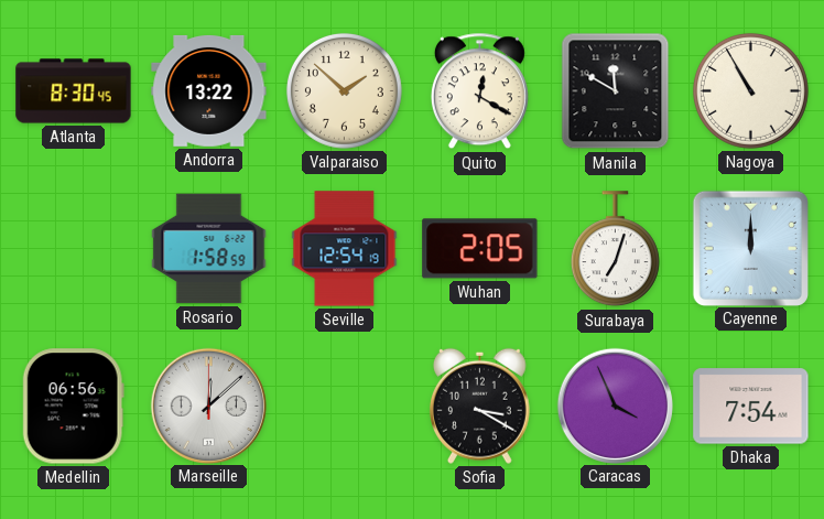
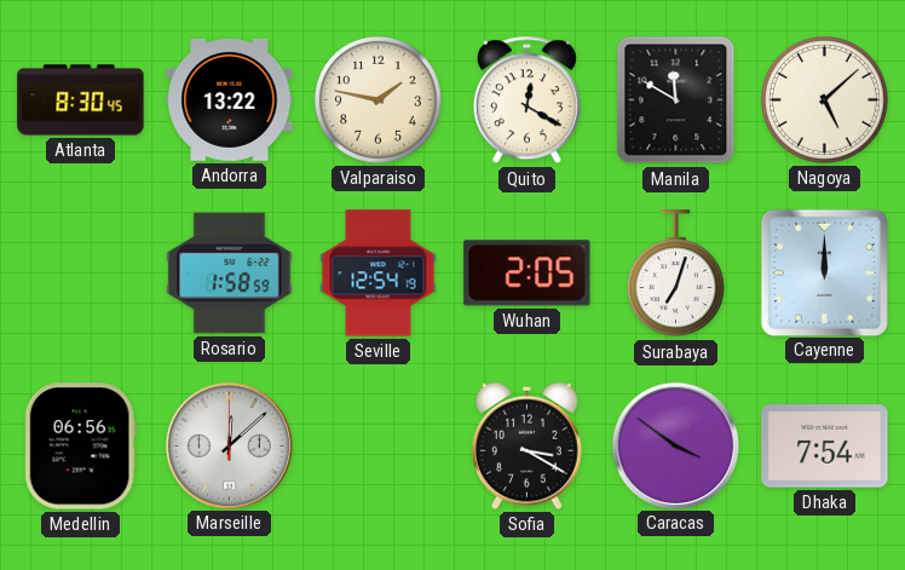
Valparaiso: 1:52 -> 1:47 (377, 99)
Nagoya: 10:55 -> 5:08 (824, 99)
Caracas: 3:56 -> 3:51 (675, 445)
